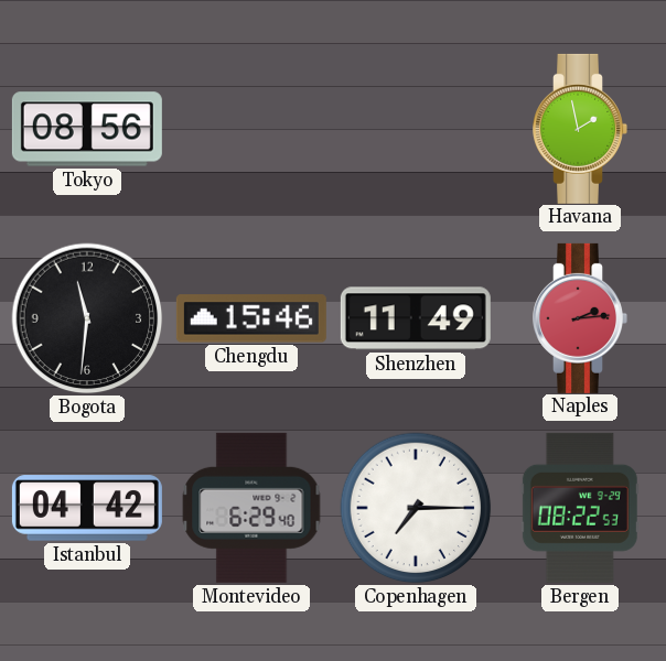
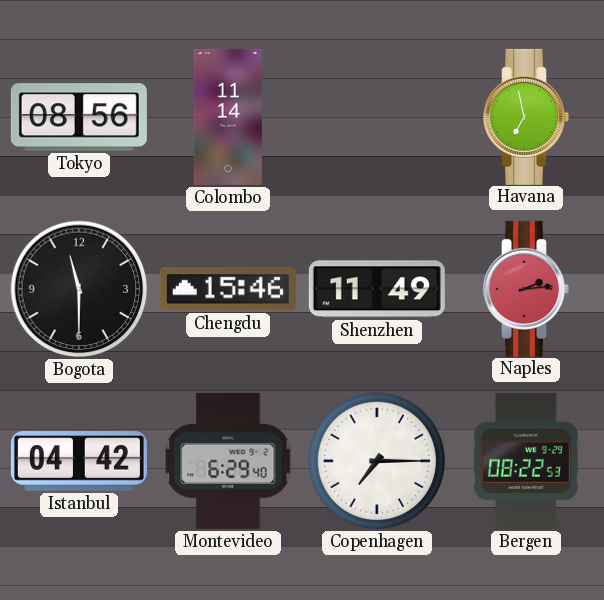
Colombo: none -> 11:14 (228, 117)
Havana: 1:58 -> 6:58 (526, 117)
Bogota: 11:31 -> 11:30 (79, 289)
